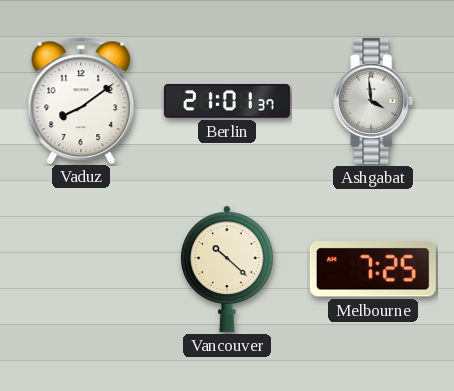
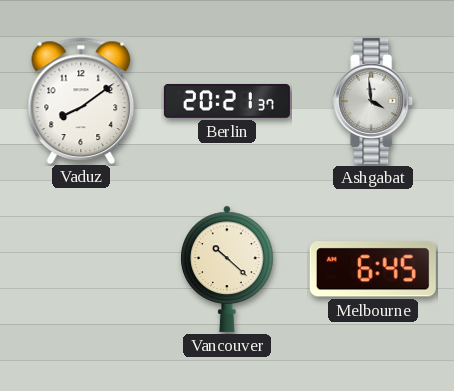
Berlin: 21:01 -> 20:21 (227, 101)
Melbourne: 7:25 -> 6:45 (373, 269)
